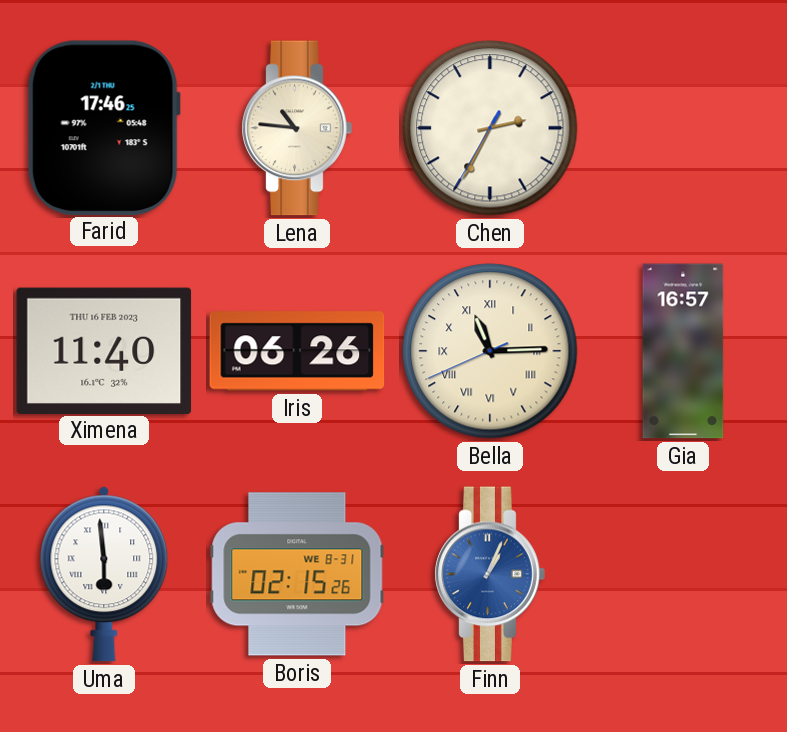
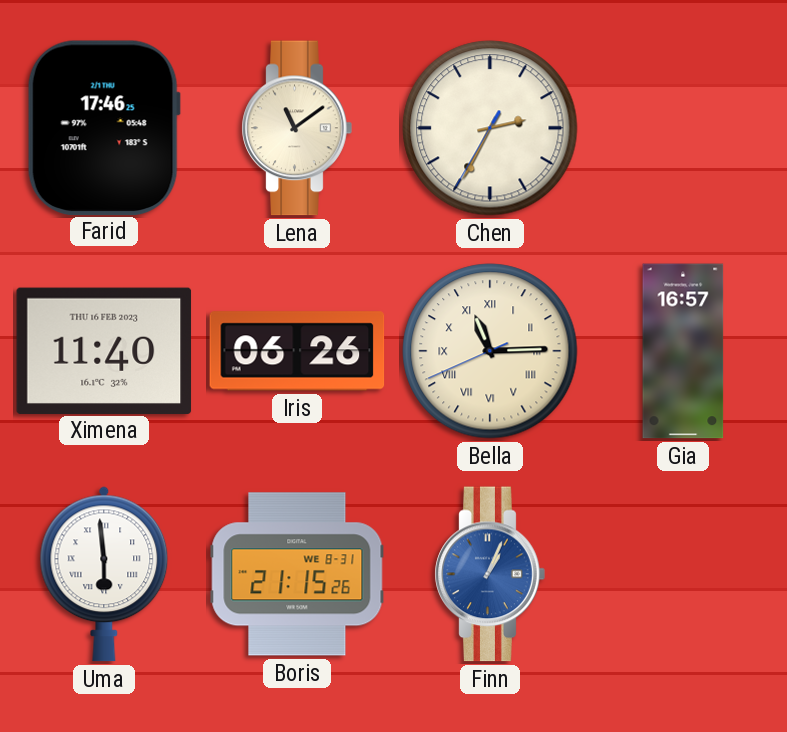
Lena: 10:46 -> 11:09 (297, 128)
Boris: 02:15 -> 21:15 (297, 574)
